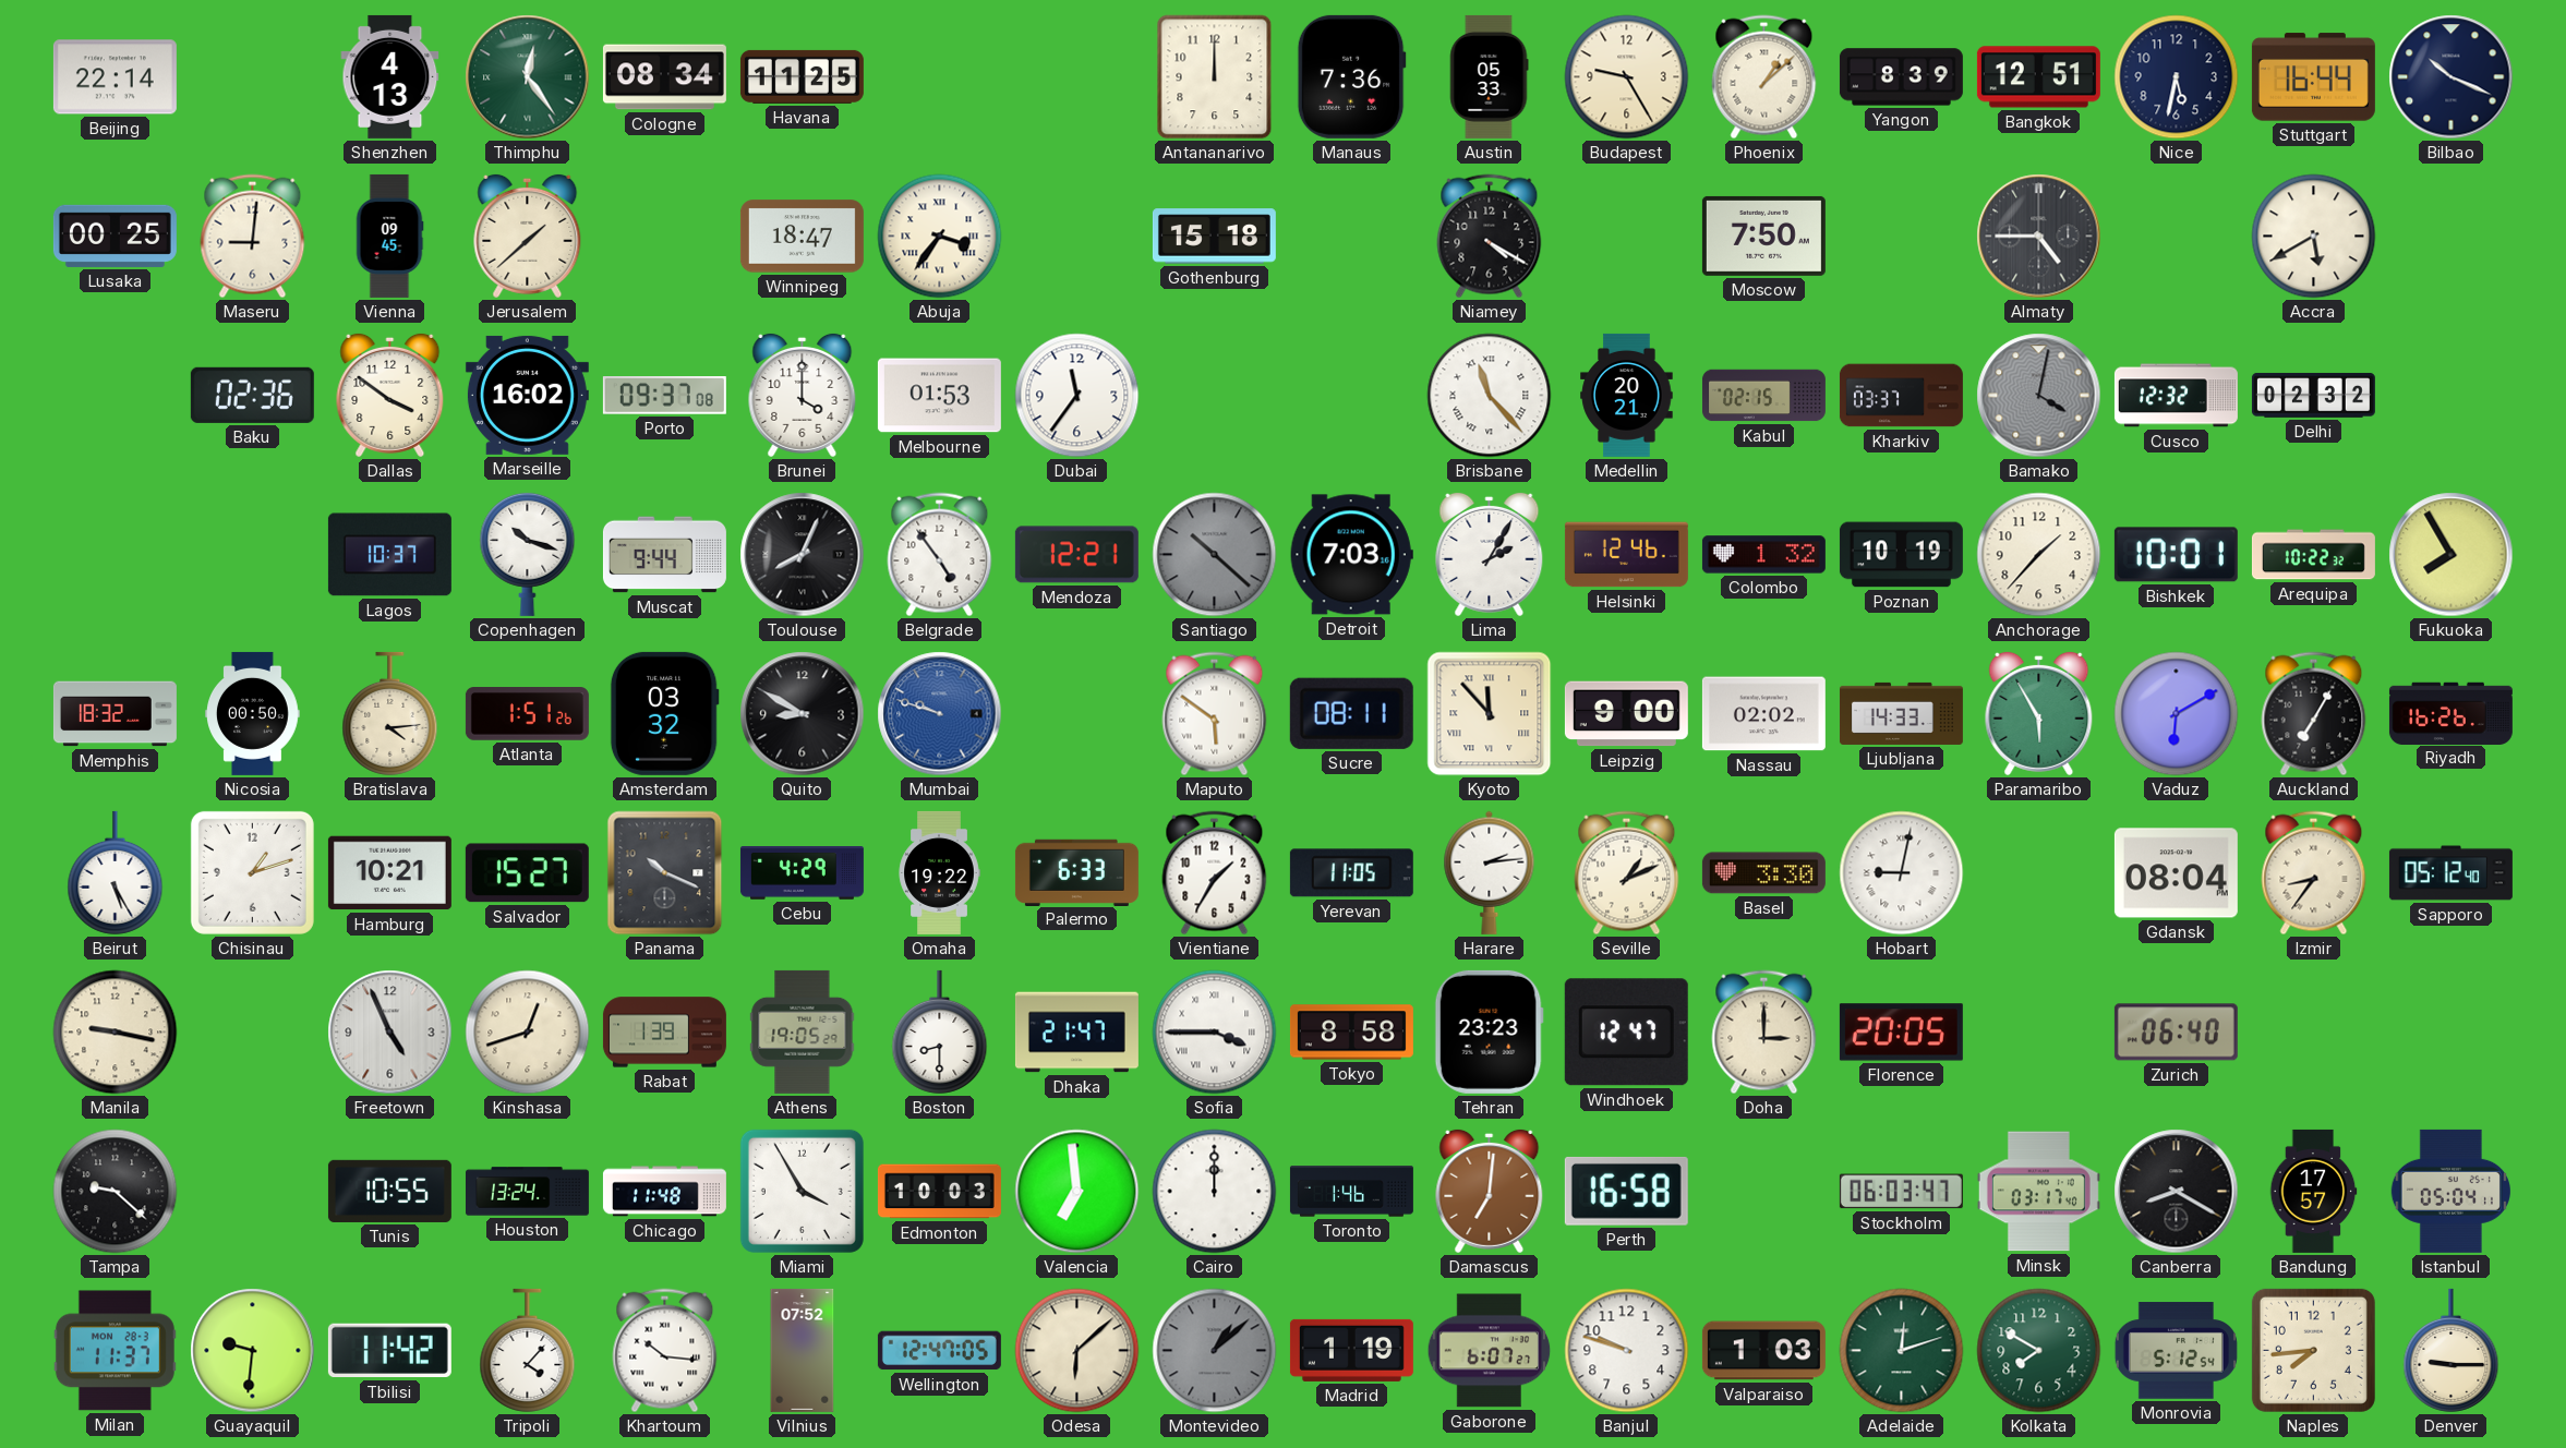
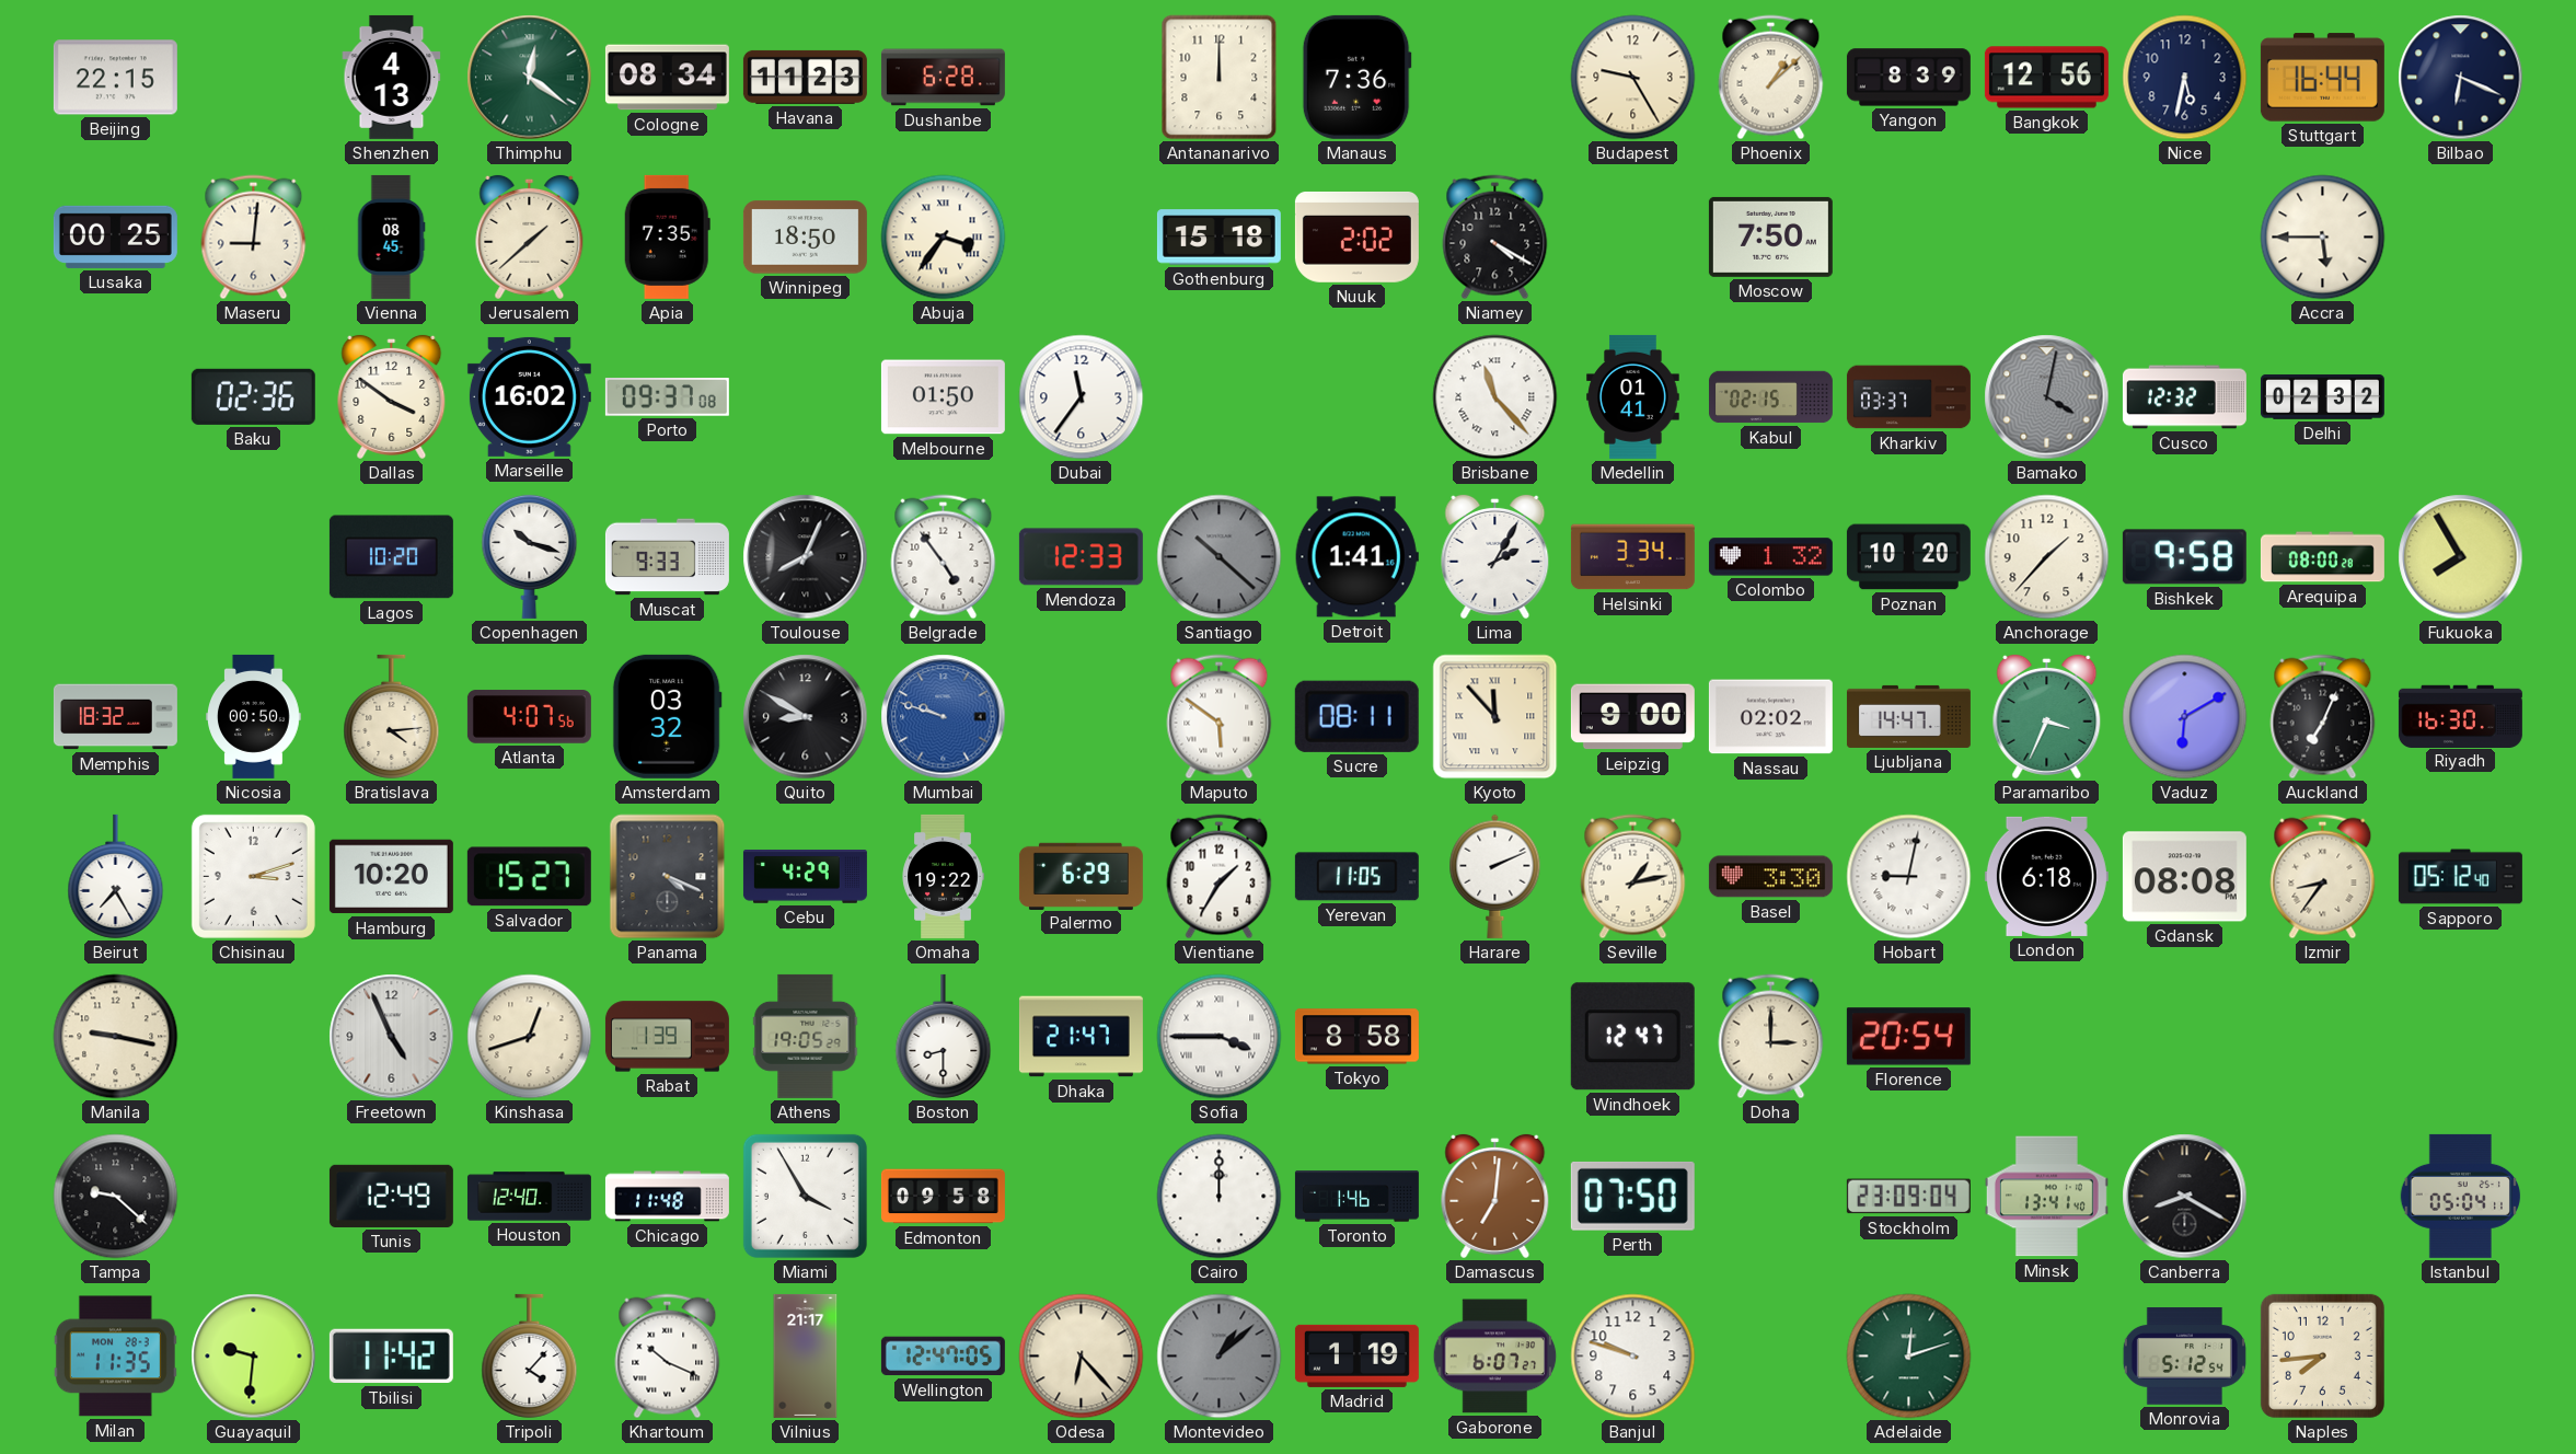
Beijing: 22:14 -> 22:15 (115, 78)
Thimphu: 12:24 -> 12:21 (530, 78)
Havana: 11:25 -> 11:23 (805, 77)
Dushanbe: none -> 6:28 (943, 78)
Austin: 05:33 -> none (1489, 76)
Bangkok: 12:51 -> 12:56 (2046, 78)
Bilbao: 10:19 -> 6:19 (2461, 78)
Vienna: 09:45 -> 08:45 (391, 236)
Apia: none -> 7:35 (667, 236)
Winnipeg: 18:47 -> 18:50 (805, 238)
Nuuk: none -> 2:02 (1356, 236)
Almaty: 4:45 -> none (2039, 237)
Accra: 5:40 -> 5:45 (2323, 238)
Brunei: 4:00 -> none (803, 395)
Melbourne: 01:53 -> 01:50 (943, 397)
Medellin: 20:21 -> 01:41 (1633, 396)
Lagos: 10:37 -> 10:20 (391, 557)
Muscat: 9:44 -> 9:33 (667, 557)
Mendoza: 12:21 -> 12:33 (1081, 557)
Detroit: 7:03 -> 1:41 (1356, 557)
Helsinki: 12:46 -> 3:34 (1632, 557)
Poznan: 10:19 -> 10:20 (1908, 557)
Bishkek: 10:01 -> 9:58 (2184, 557)
Arequipa: 10:22 -> 08:00 (2322, 557)
Atlanta: 1:51 -> 4:07 (529, 717)
Ljubljana: 14:33 -> 14:47 (1908, 716)
Paramaribo: 5:55 -> 3:34 (2047, 716)
Auckland: 7:05 -> 7:04 (2323, 717)
Riyadh: 16:26 -> 16:30 (2460, 716)
Beirut: 5:25 -> 7:25 (116, 876)
Chisinau: 1:12 -> 3:12 (253, 876)
Hamburg: 10:21 -> 10:20 (391, 877)
Panama: 10:19 -> 4:19 (668, 877)
Palermo: 6:33 -> 6:29 (1081, 876)
Harare: 2:14 -> 2:11 (1495, 876)
Seville: 1:11 -> 1:13 (1633, 877)
London: none -> 6:18 (2046, 876)
Gdansk: 08:04 -> 08:08 (2184, 877)
Tehran: 23:23 -> none (1489, 1031)
Florence: 20:05 -> 20:54 (1908, 1037)
Zurich: 06:40 -> none (2176, 1033)
Tunis: 10:55 -> 12:49 (391, 1196)
Houston: 13:24 -> 12:40 (529, 1197)
Edmonton: 10:03 -> 09:58 (943, 1197)
Valencia: 6:59 -> none (1077, 1192)
Perth: 16:58 -> 07:50 (1632, 1196)
Stockholm: 06:03 -> 23:09 (1908, 1197)
Minsk: 03:17 -> 13:41 (2046, 1197)
Bandung: 17:57 -> none (2313, 1191)
Milan: 11:37 -> 11:35 (115, 1357)
Khartoum: 10:16 -> 10:19 (668, 1357)
Vilnius: 07:52 -> 21:17 (806, 1355)
Odesa: 6:08 -> 6:23 (1082, 1357)
Valparaiso: 1:03 -> none (1763, 1351)
Kolkata: 7:50 -> none (2039, 1351)
Denver: 9:15 -> none (2451, 1350)
